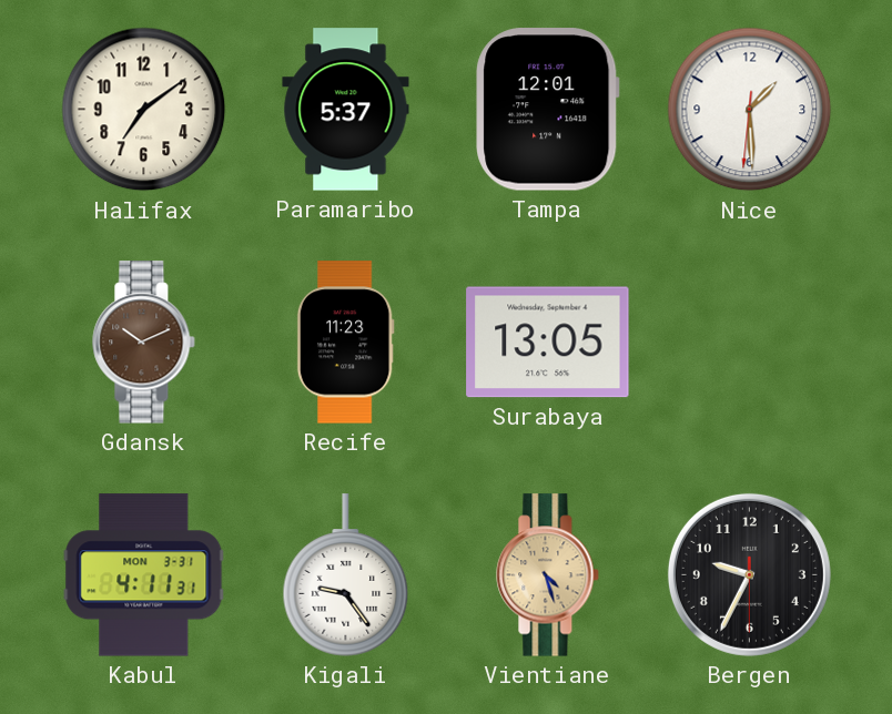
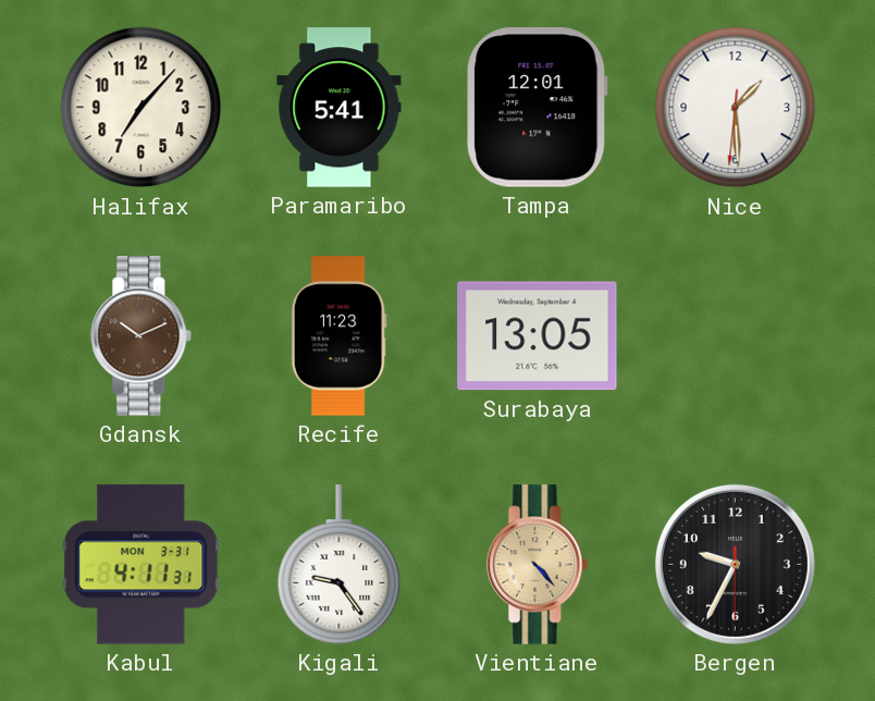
Halifax: 7:09 -> 7:07 (141, 108)
Paramaribo: 5:37 -> 5:41 (340, 108)
Vientiane: 4:27 -> 4:23 (538, 565)
